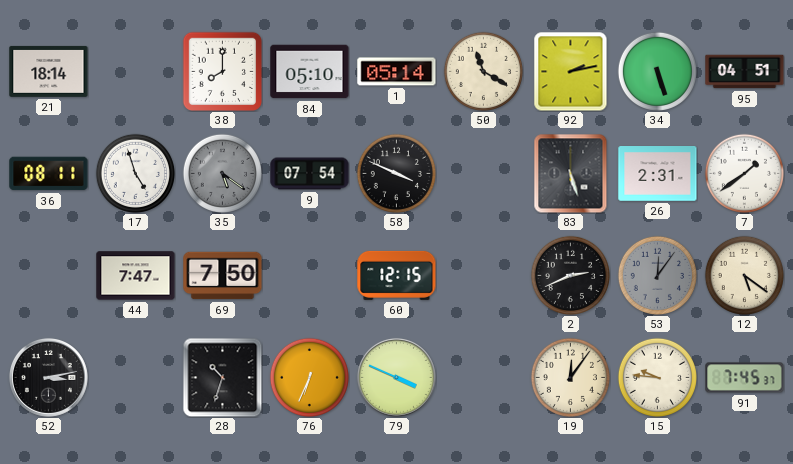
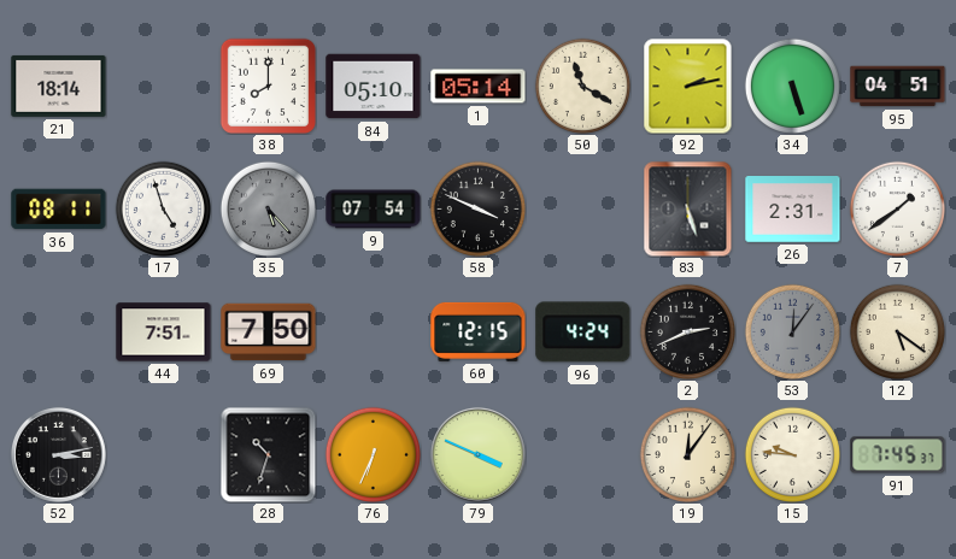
35: 5:21 -> 5:23 (268, 208)
44: 7:47 -> 7:51 (164, 333)
96: none -> 4:24 (583, 333)
